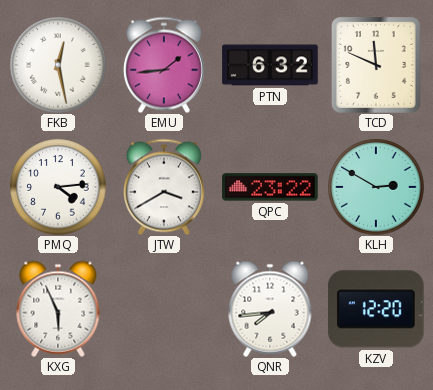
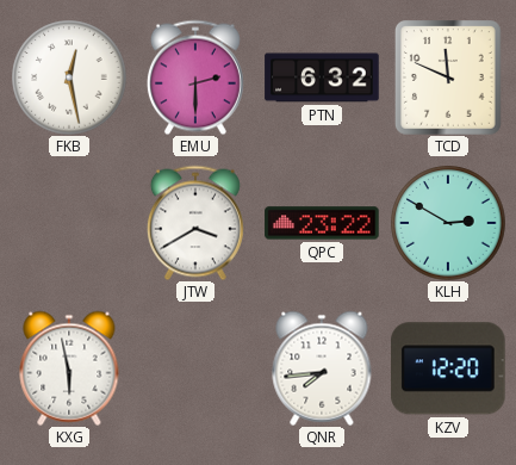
EMU: 1:44 -> 2:30 (195, 77)
PMQ: 4:14 -> none (58, 187)
KXG: 5:56 -> 5:58 (69, 368)
